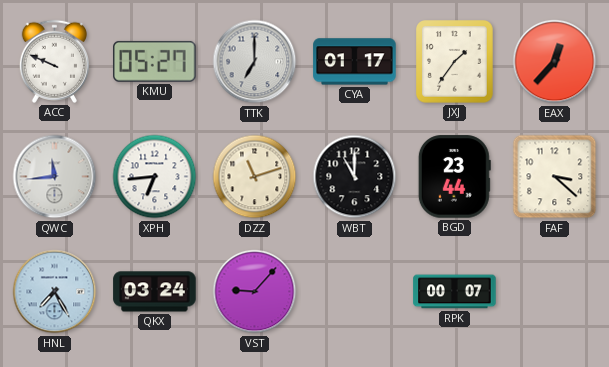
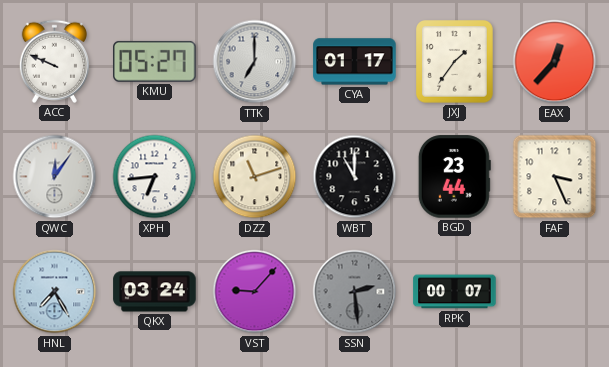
QWC: 11:44 -> 12:06 (55, 177)
FAF: 3:22 -> 3:26 (555, 177)
SSN: none -> 2:29 (355, 292)
